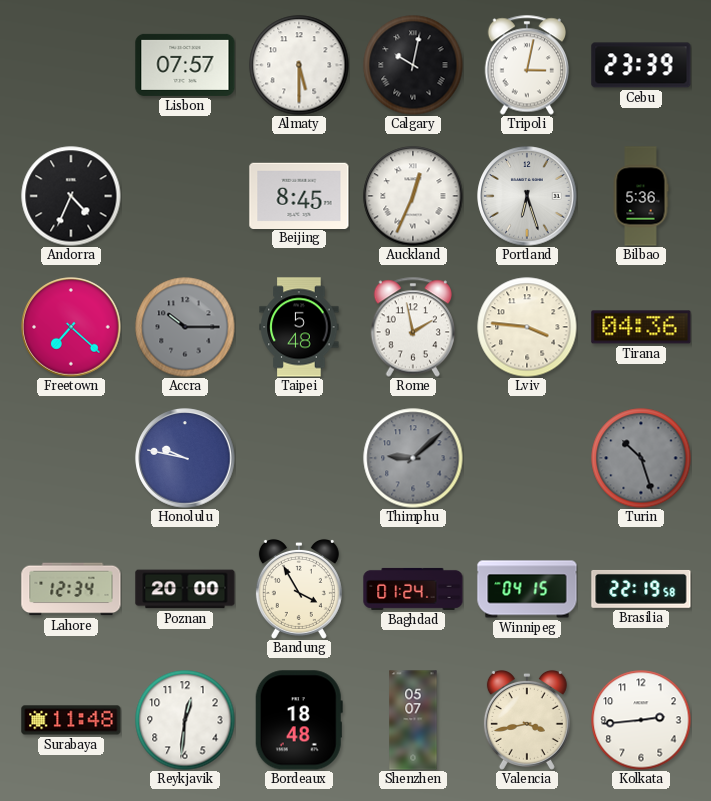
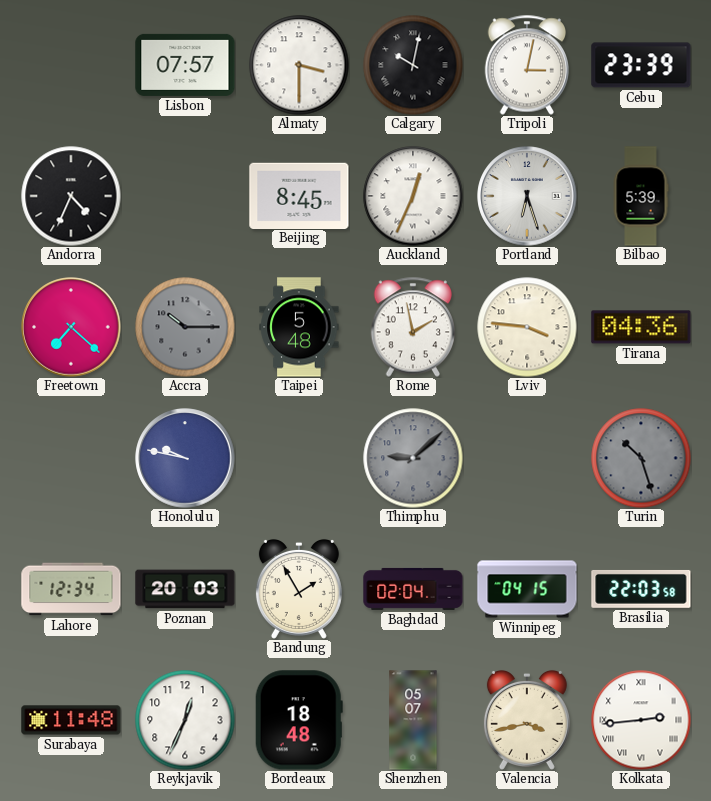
Almaty: 5:30 -> 3:30 (299, 65)
Bilbao: 5:36 -> 5:39 (641, 196)
Poznan: 20:00 -> 20:03 (185, 589)
Bandung: 3:55 -> 1:55 (299, 589)
Baghdad: 01:24 -> 02:04 (413, 589)
Brasilia: 22:19 -> 22:03 (641, 589)
Reykjavik: 12:31 -> 12:34 (185, 720)
Kolkata numerals: Arabic -> Roman (641, 720)
